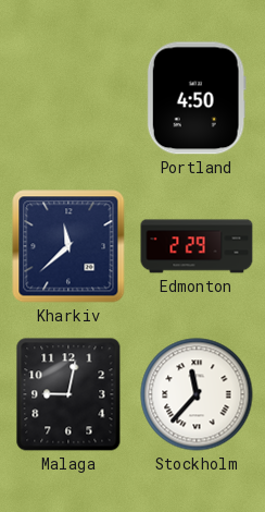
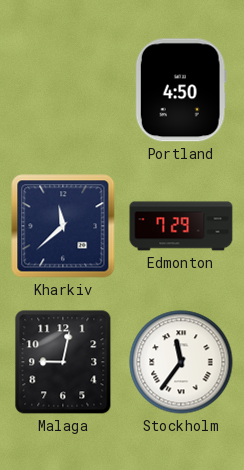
Edmonton: 2:29 -> 7:29 (181, 226)
Stockholm: 11:37 -> 11:36 (181, 362)
